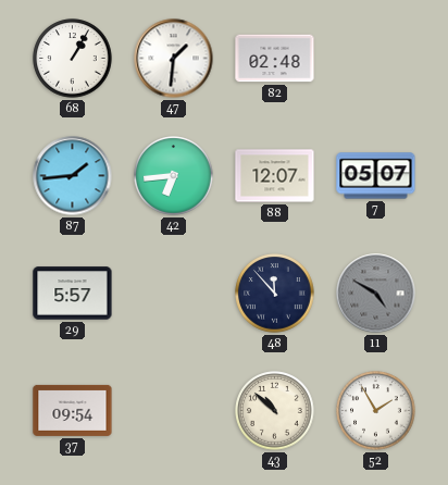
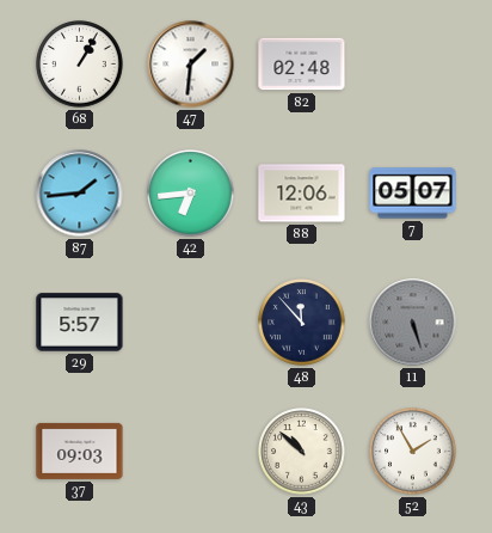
88: 12:07 -> 12:06 (302, 194)
11: 4:50 -> 5:27 (413, 323)
37: 09:54 -> 09:03 (80, 451)
